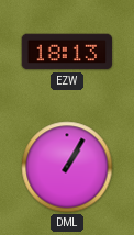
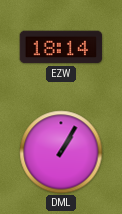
EZW: 18:13 -> 18:14 (61, 47)
